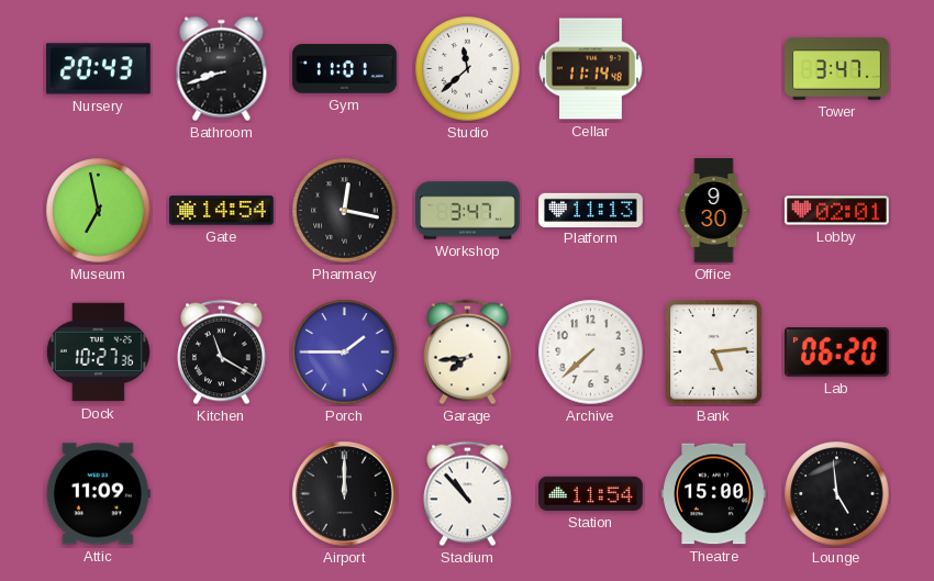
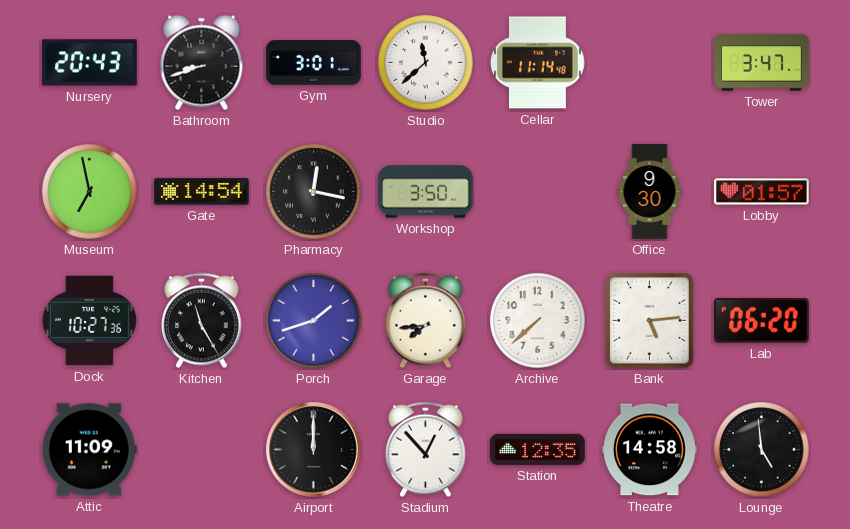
Gym: 11:01 -> 3:01 (314, 63)
Workshop: 3:47 -> 3:50 (426, 192)
Platform: 11:13 -> none (591, 210)
Lobby: 02:01 -> 01:57 (762, 192)
Kitchen: 11:20 -> 11:25 (202, 321)
Porch: 1:45 -> 1:42 (314, 321)
Stadium: 10:53 -> 12:53 (426, 450)
Station: 11:54 -> 12:35 (538, 449)
Theatre: 15:00 -> 14:58 (650, 450)
